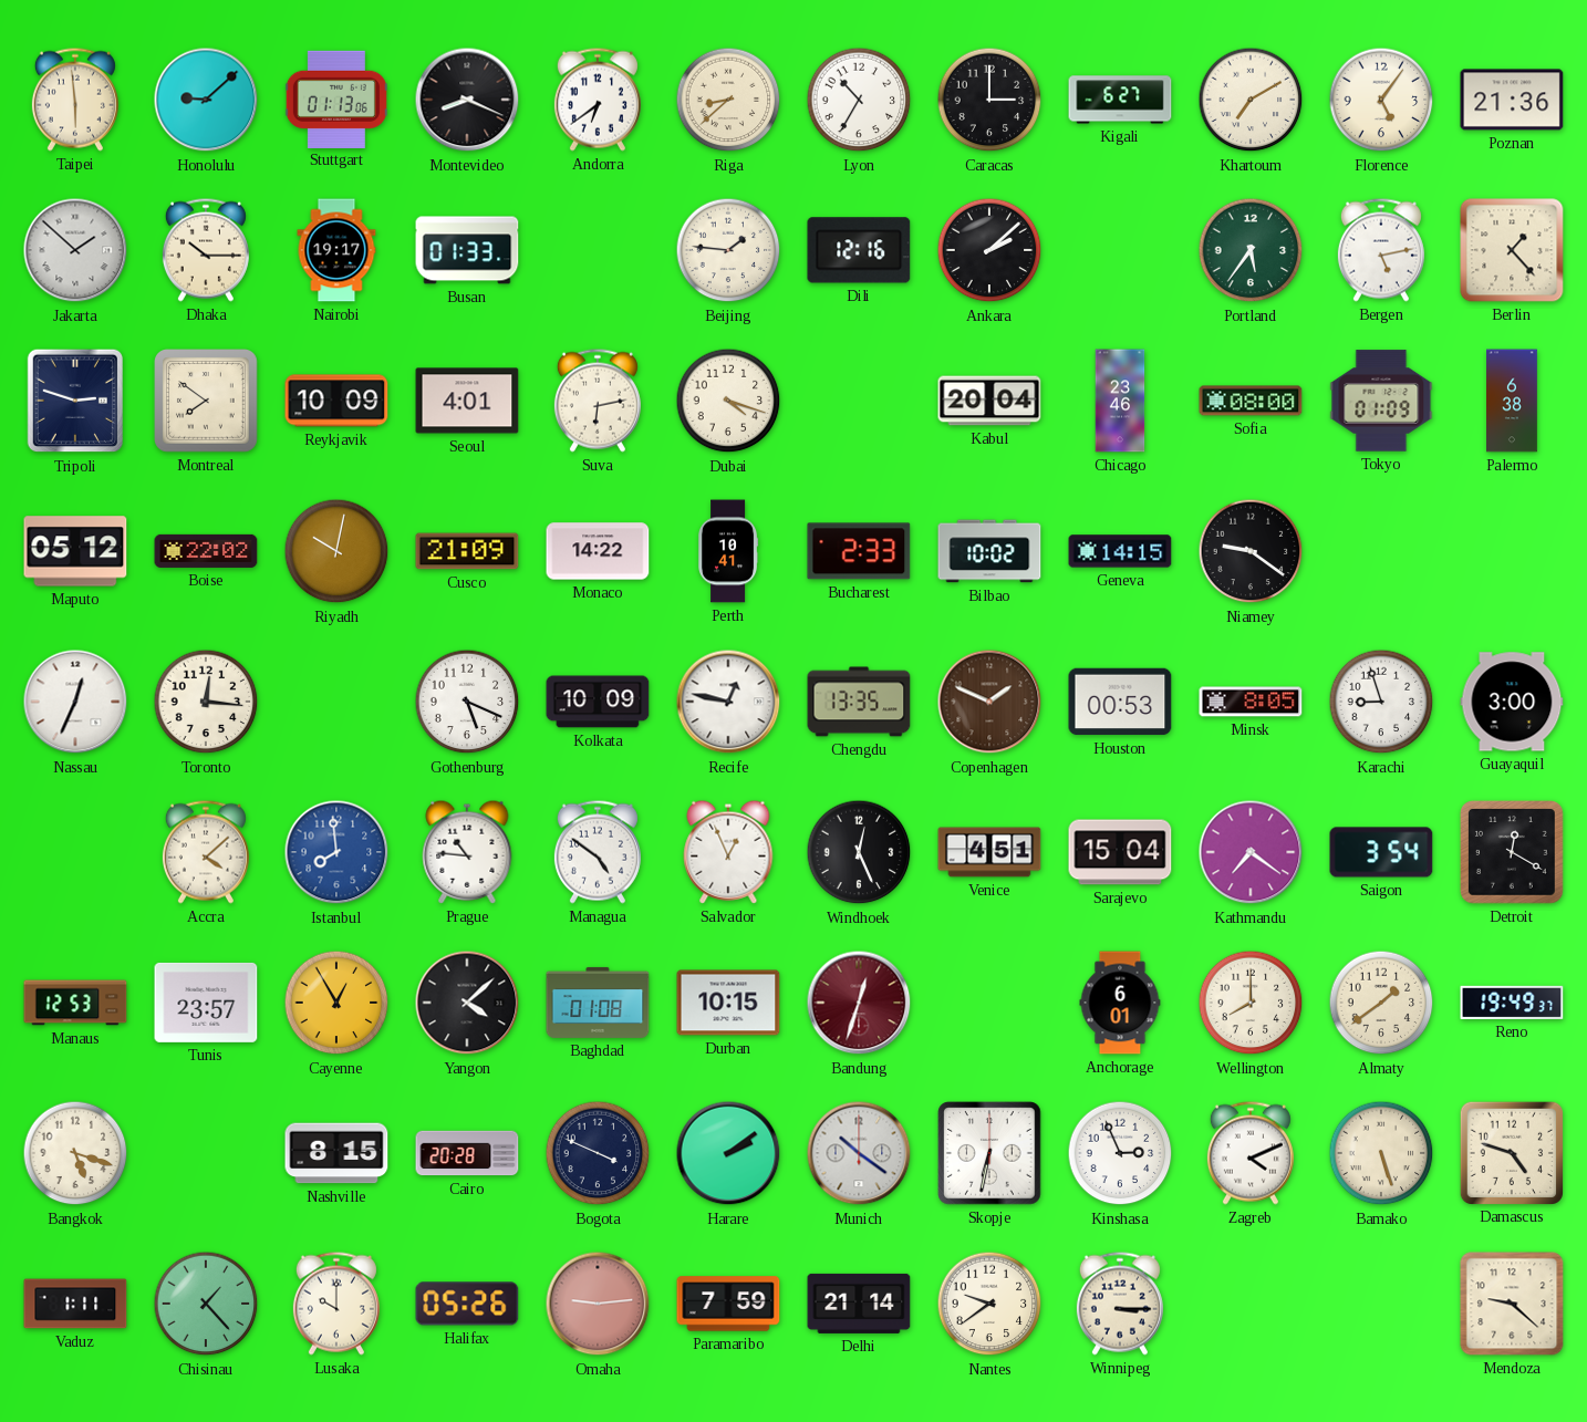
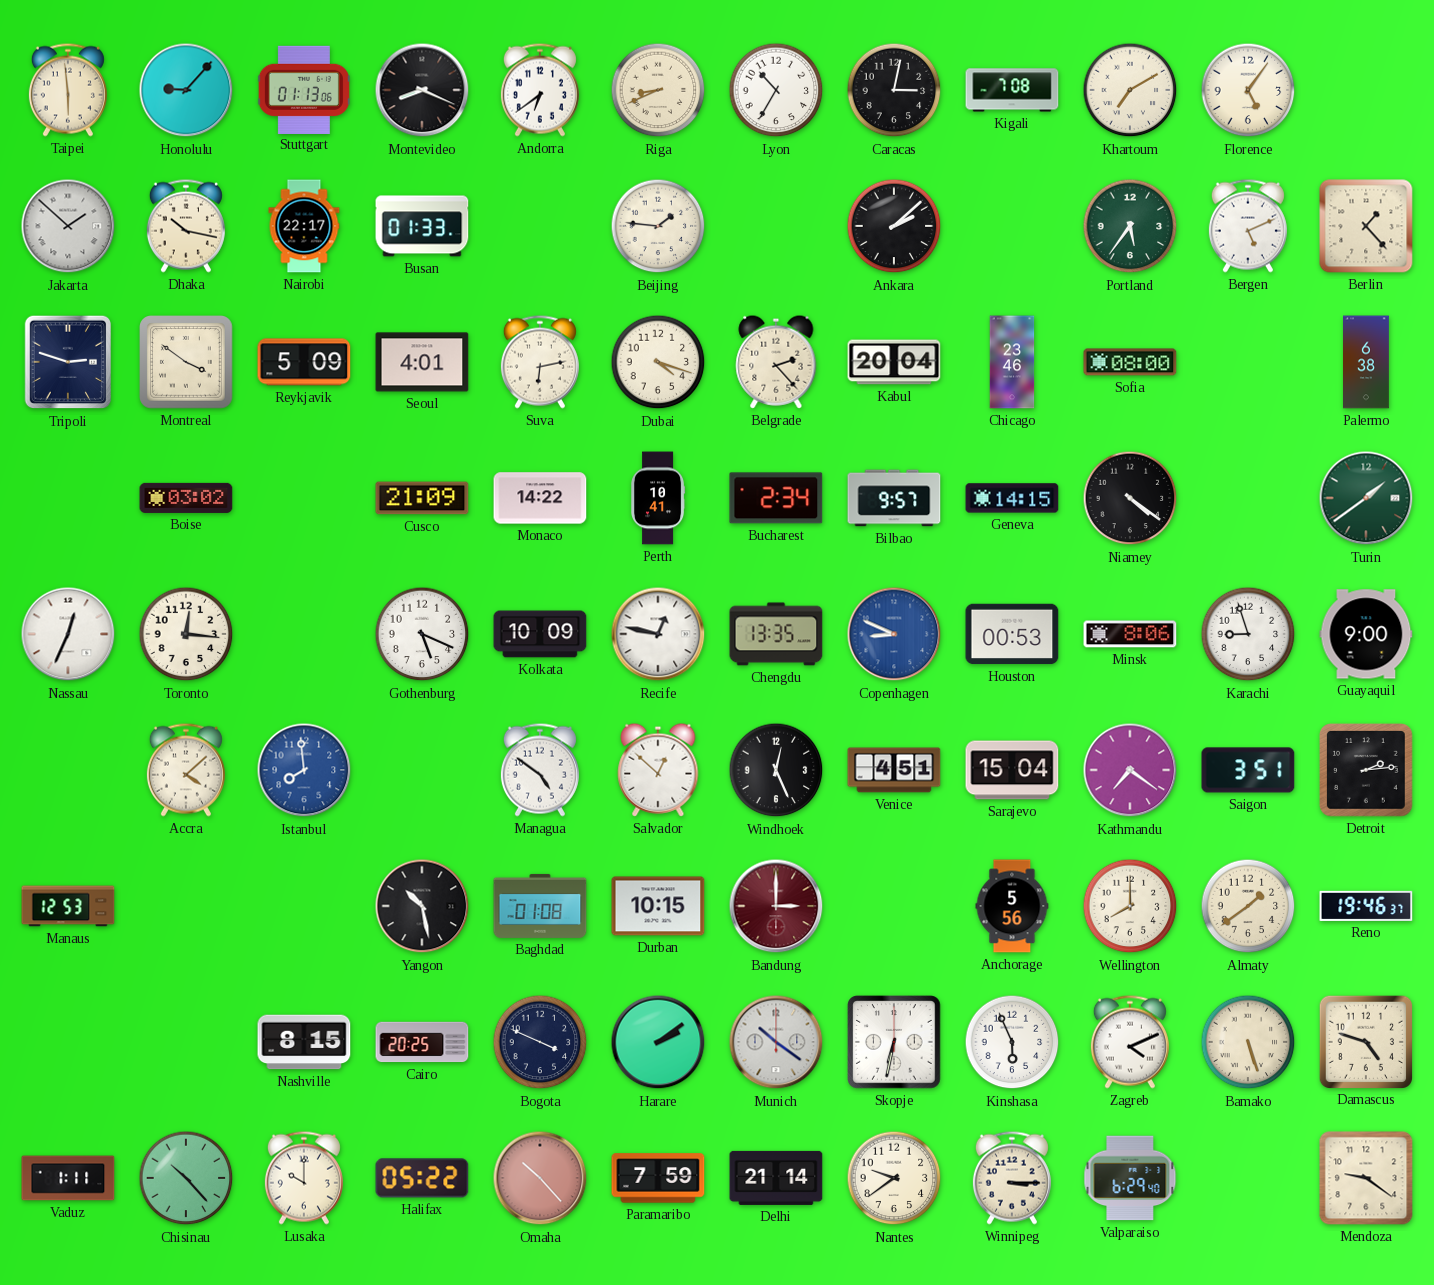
Honolulu: 9:08 -> 9:07 (186, 90)
Riga: 8:38 -> 8:41 (658, 90)
Caracas: 3:00 -> 3:02 (894, 90)
Kigali: 6:27 -> 7:08 (1012, 90)
Poznan: 21:36 -> none (1512, 100)
Dhaka: 10:15 -> 10:17 (186, 226)
Nairobi: 19:17 -> 22:17 (304, 226)
Dili: 12:16 -> none (859, 250)
Bergen: 5:13 -> 5:11 (1248, 226)
Montreal: 7:51 -> 3:51 (187, 363)
Reykjavik: 10:09 -> 5:09 (304, 362)
Belgrade: none -> 2:23 (776, 362)
Tokyo: 01:09 -> none (1381, 401)
Maputo: 05:12 -> none (75, 551)
Boise: 22:02 -> 03:02 (186, 498)
Riyadh: 10:02 -> none (336, 551)
Bucharest: 2:33 -> 2:34 (776, 498)
Bilbao: 10:02 -> 9:57 (894, 498)
Niamey: 9:21 -> 4:21 (1130, 498)
Turin: none -> 1:39 (1366, 498)
Copenhagen: 1:49 -> 8:49 (894, 634)
Copenhagen dial: brown -> blue (894, 634)
Minsk: 8:05 -> 8:06 (1130, 634)
Guayaquil: 3:00 -> 9:00 (1366, 634)
Prague: 10:46 -> none (467, 852)
Salvador: 12:56 -> 12:52 (658, 770)
Saigon: 3:54 -> 3:51 (1248, 770)
Detroit: 12:20 -> 2:14 (1367, 771)
Tunis: 23:57 -> none (206, 1003)
Cayenne: 12:55 -> none (336, 1003)
Yangon: 4:08 -> 10:28 (422, 906)
Bandung: 12:33 -> 3:00 (776, 906)
Anchorage: 6:01 -> 5:56 (1012, 906)
Reno: 19:49 -> 19:46 (1366, 906)
Bangkok: 5:18 -> none (75, 1153)
Cairo: 20:28 -> 20:25 (422, 1042)
Kinshasa: 2:56 -> 5:56 (1012, 1042)
Chisinau: 1:23 -> 10:23 (186, 1178)
Halifax: 05:26 -> 05:22 (422, 1178)
Omaha: 9:14 -> 10:23 (540, 1178)
Valparaiso: none -> 6:29 (1130, 1178)
Mendoza: 9:22 -> 9:21 (1366, 1178)
